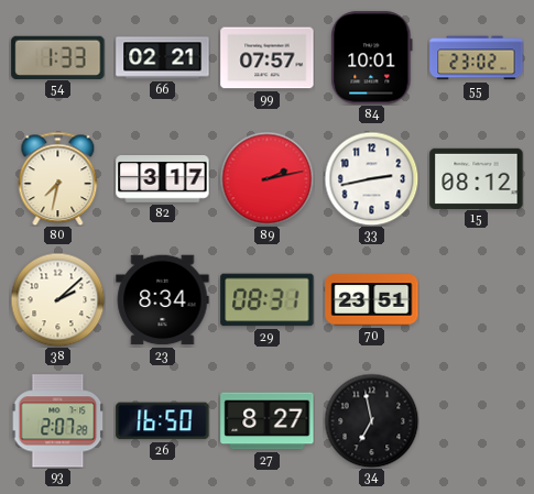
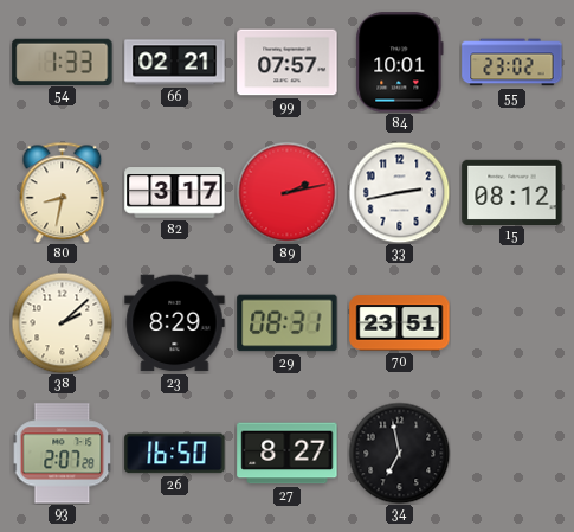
80: 7:32 -> 8:32 (63, 192)
23: 8:34 -> 8:29 (175, 323)
